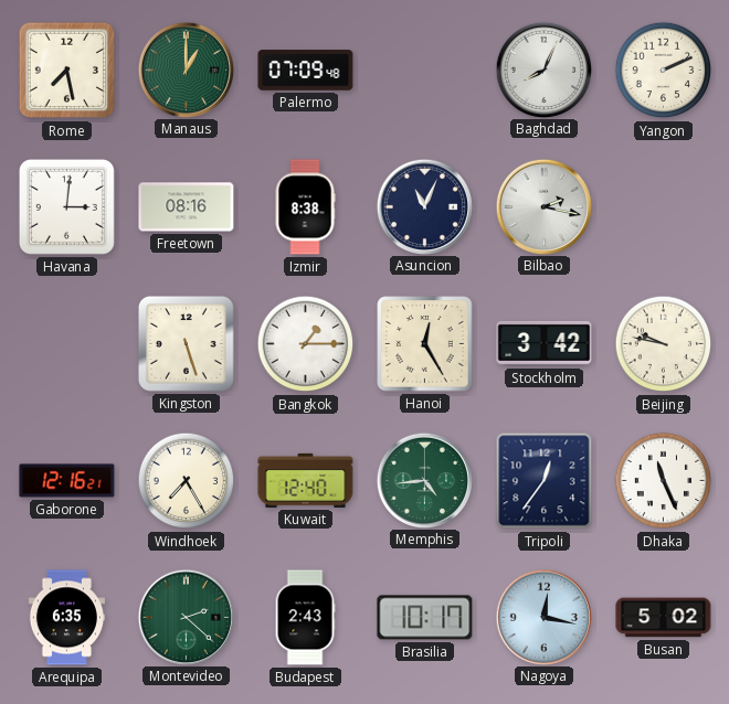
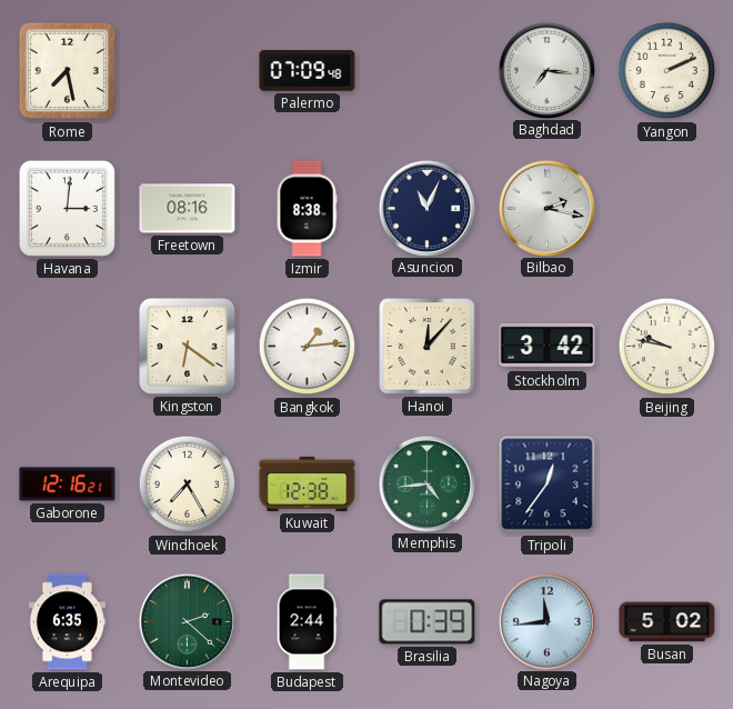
Manaus: 1:00 -> none (186, 70)
Baghdad: 8:04 -> 7:16 (546, 70)
Kingston: 5:27 -> 6:21 (187, 346)
Bangkok: 1:15 -> 1:14 (308, 347)
Hanoi: 12:25 -> 12:07 (428, 347)
Kuwait: 12:40 -> 12:38 (308, 483)
Dhaka: 11:26 -> none (664, 481)
Budapest: 2:43 -> 2:44 (307, 622)
Brasilia: 10:17 -> 0:39 (428, 622)
Nagoya: 12:17 -> 11:44 (546, 621)
